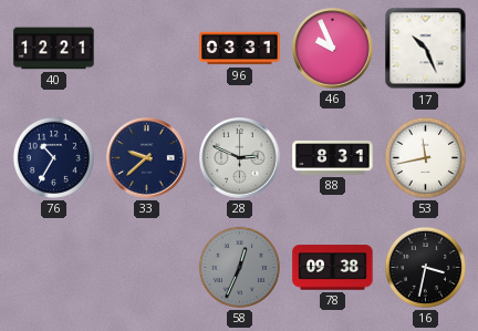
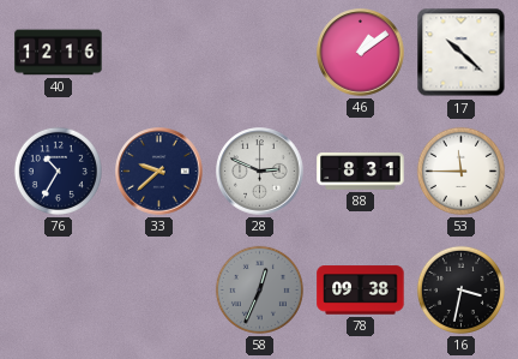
40: 12:21 -> 12:16 (59, 53)
96: 03:31 -> none (240, 49)
46: 9:56 -> 1:09 (361, 53)
17: 10:26 -> 10:22 (462, 53)
53: 11:43 -> 11:45 (460, 170)
